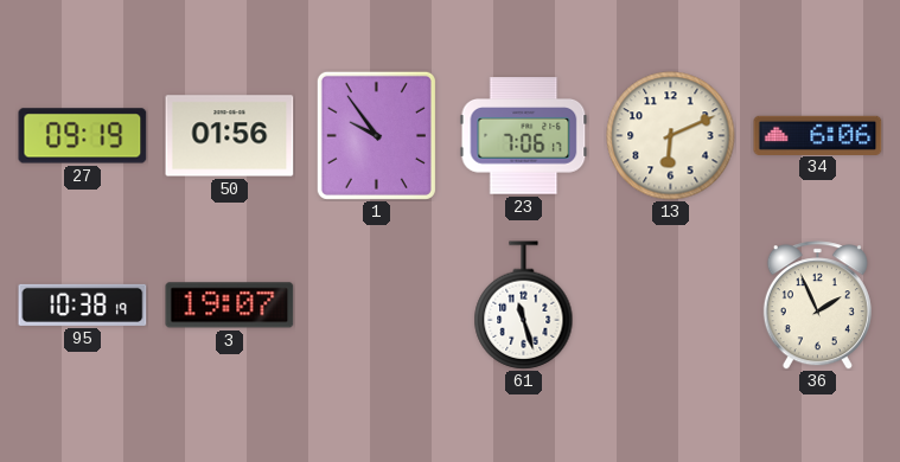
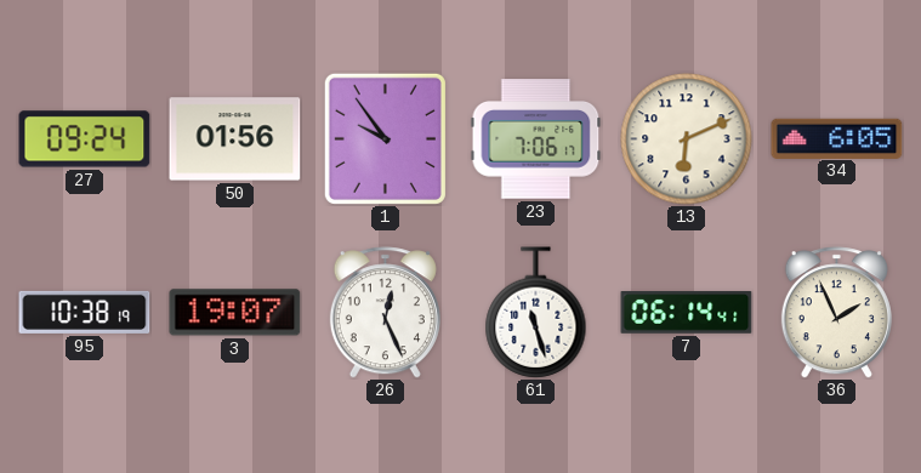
27: 09:19 -> 09:24 (85, 139)
34: 6:06 -> 6:05 (837, 138)
26: none -> 12:26 (385, 313)
7: none -> 06:14 (687, 313)
